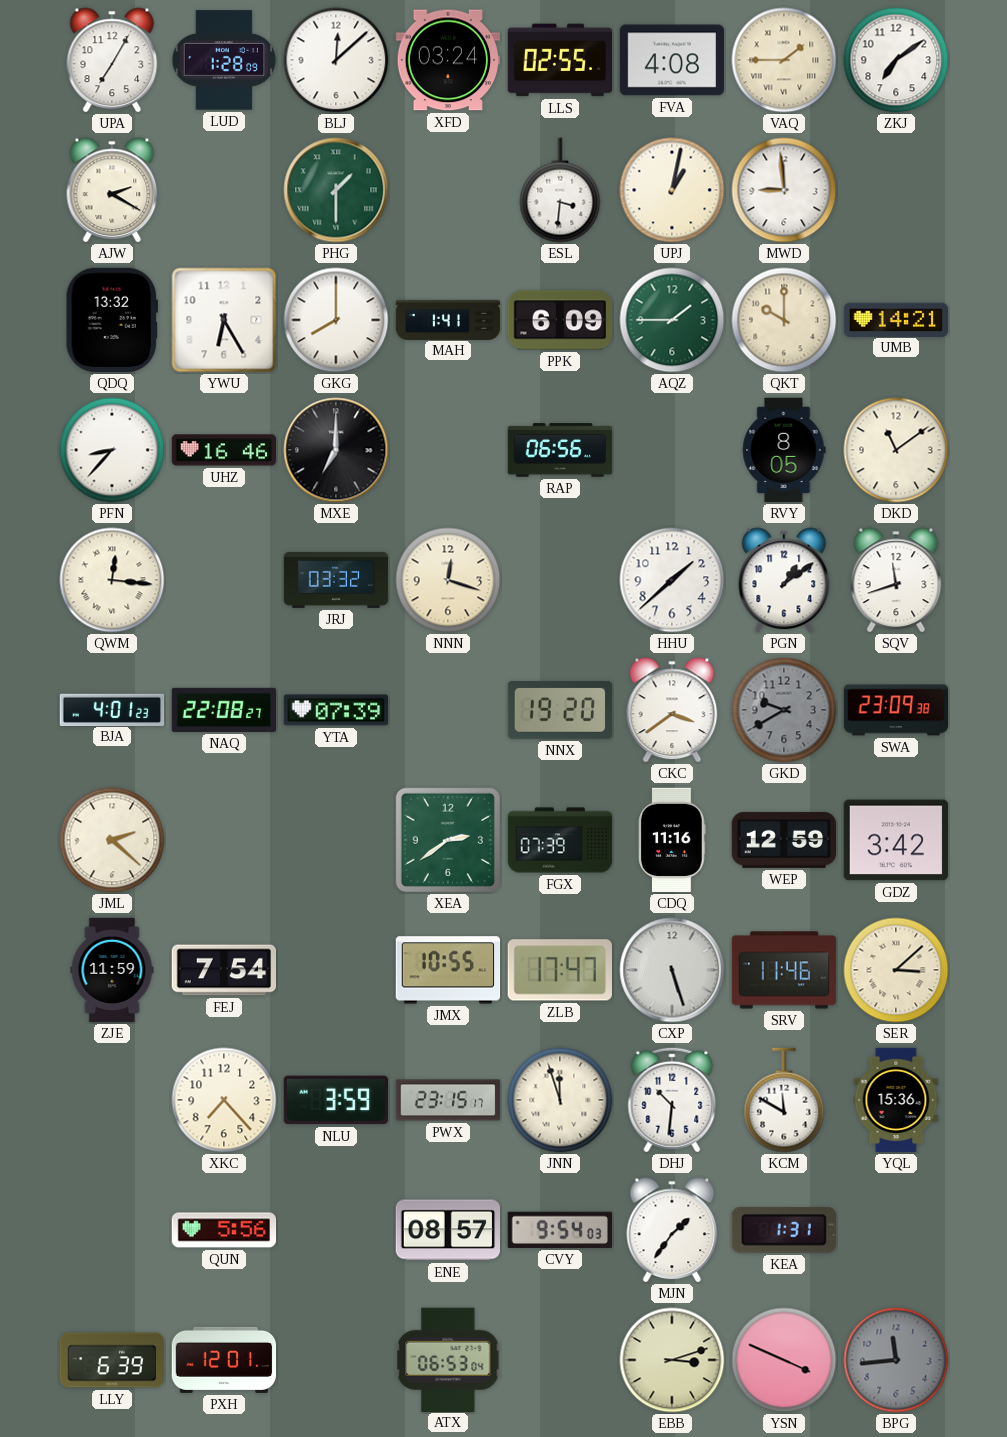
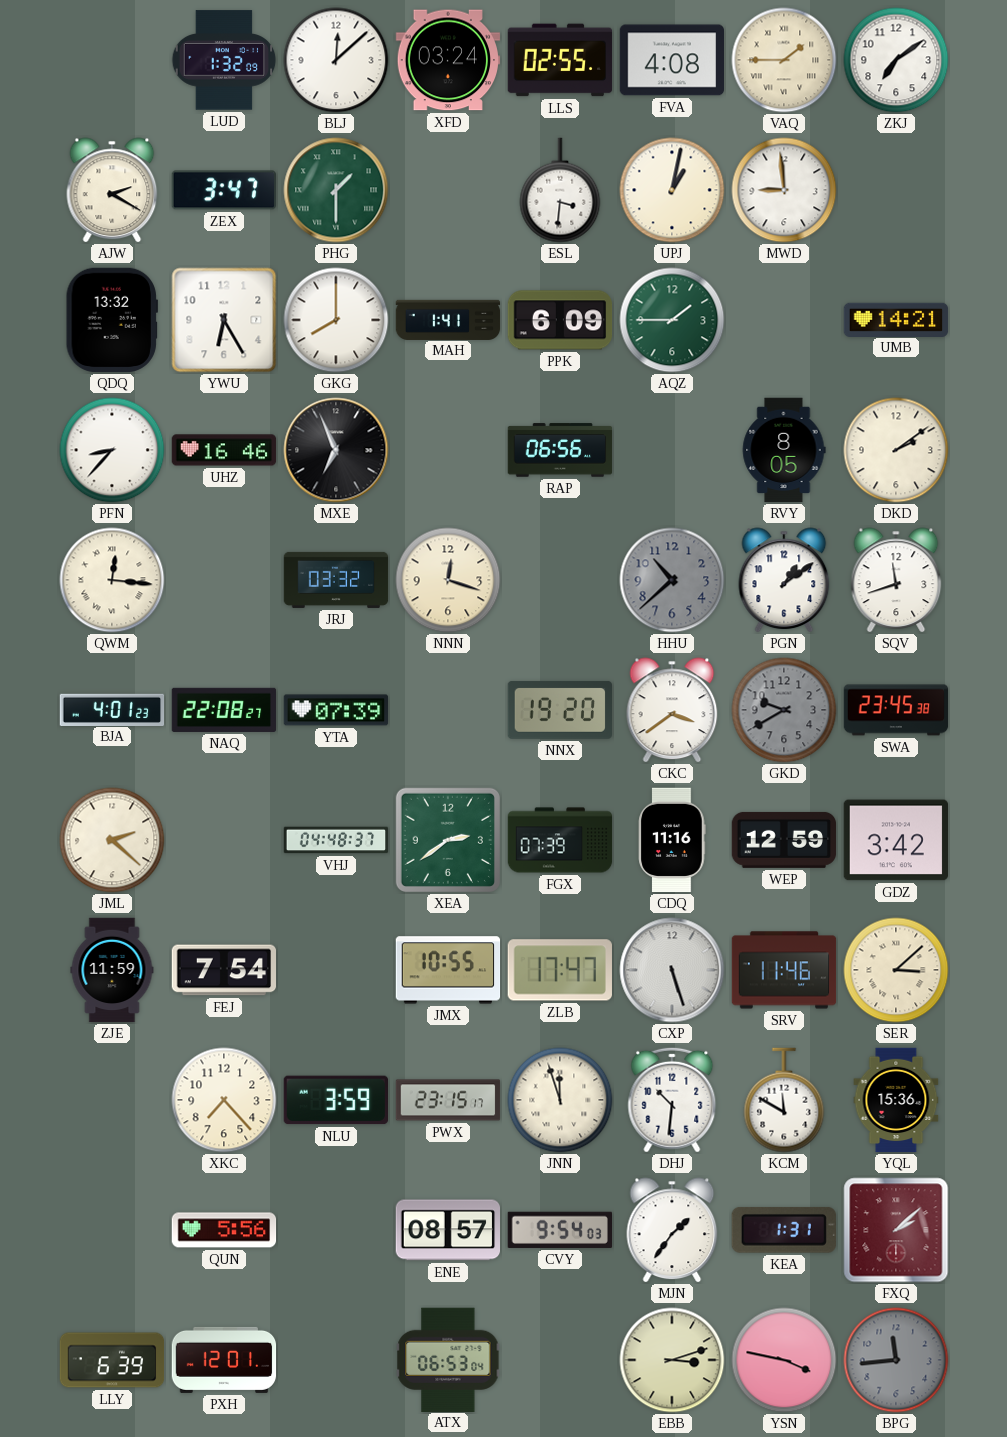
UPA: 7:05 -> none (112, 60)
LUD: 1:28 -> 1:32 (224, 60)
ZEX: none -> 3:47 (223, 190)
QKT: 10:00 -> none (784, 320)
MXE: 7:00 -> 6:56 (336, 450)
DKD: 11:09 -> 2:09 (896, 450)
HHU: 1:38 -> 10:38 (672, 580)
HHU dial: white -> grey (672, 580)
SWA: 23:09 -> 23:45 (896, 710)
VHJ: none -> 04:48 (336, 840)
FXQ: none -> 2:08 (896, 1230)
YSN: 3:49 -> 3:47 (784, 1360)
